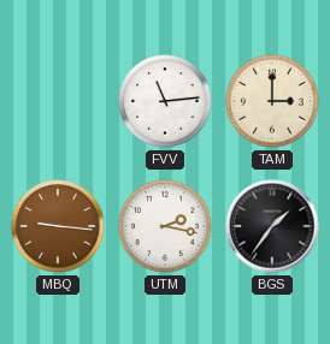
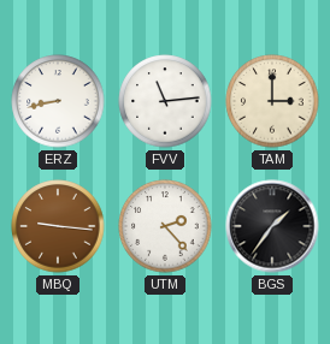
ERZ: none -> 8:43 (58, 101)
UTM: 2:17 -> 2:23 (165, 226)
